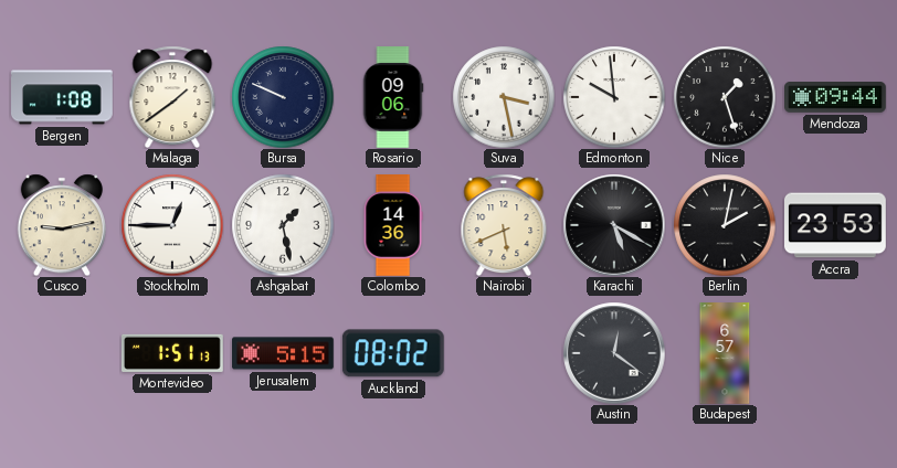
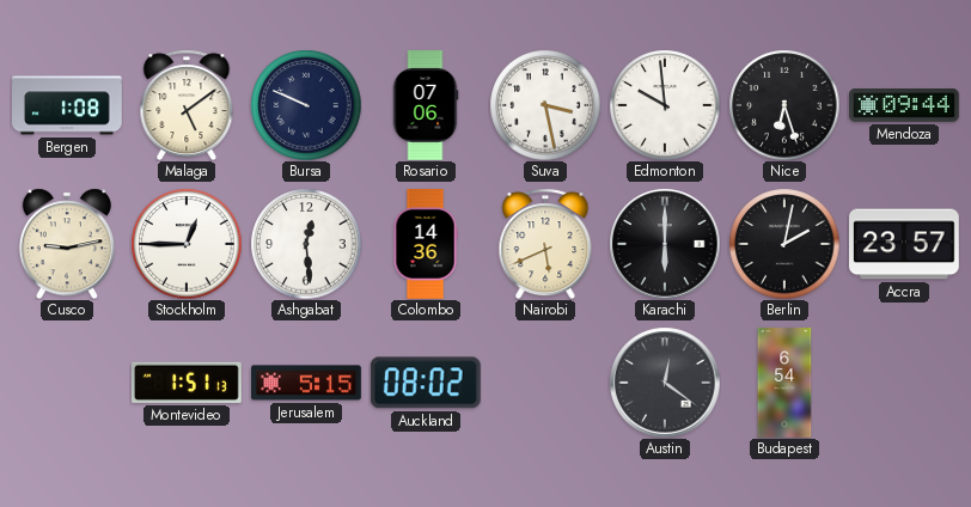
Malaga: 1:39 -> 5:09 (187, 105)
Rosario: 09:06 -> 07:06 (426, 106)
Nice: 1:27 -> 6:27 (784, 105)
Ashgabat: 1:28 -> 12:29 (306, 244)
Karachi: 5:20 -> 6:00 (665, 244)
Accra: 23:53 -> 23:57 (905, 244)
Budapest: 6:57 -> 6:54 (784, 383)
